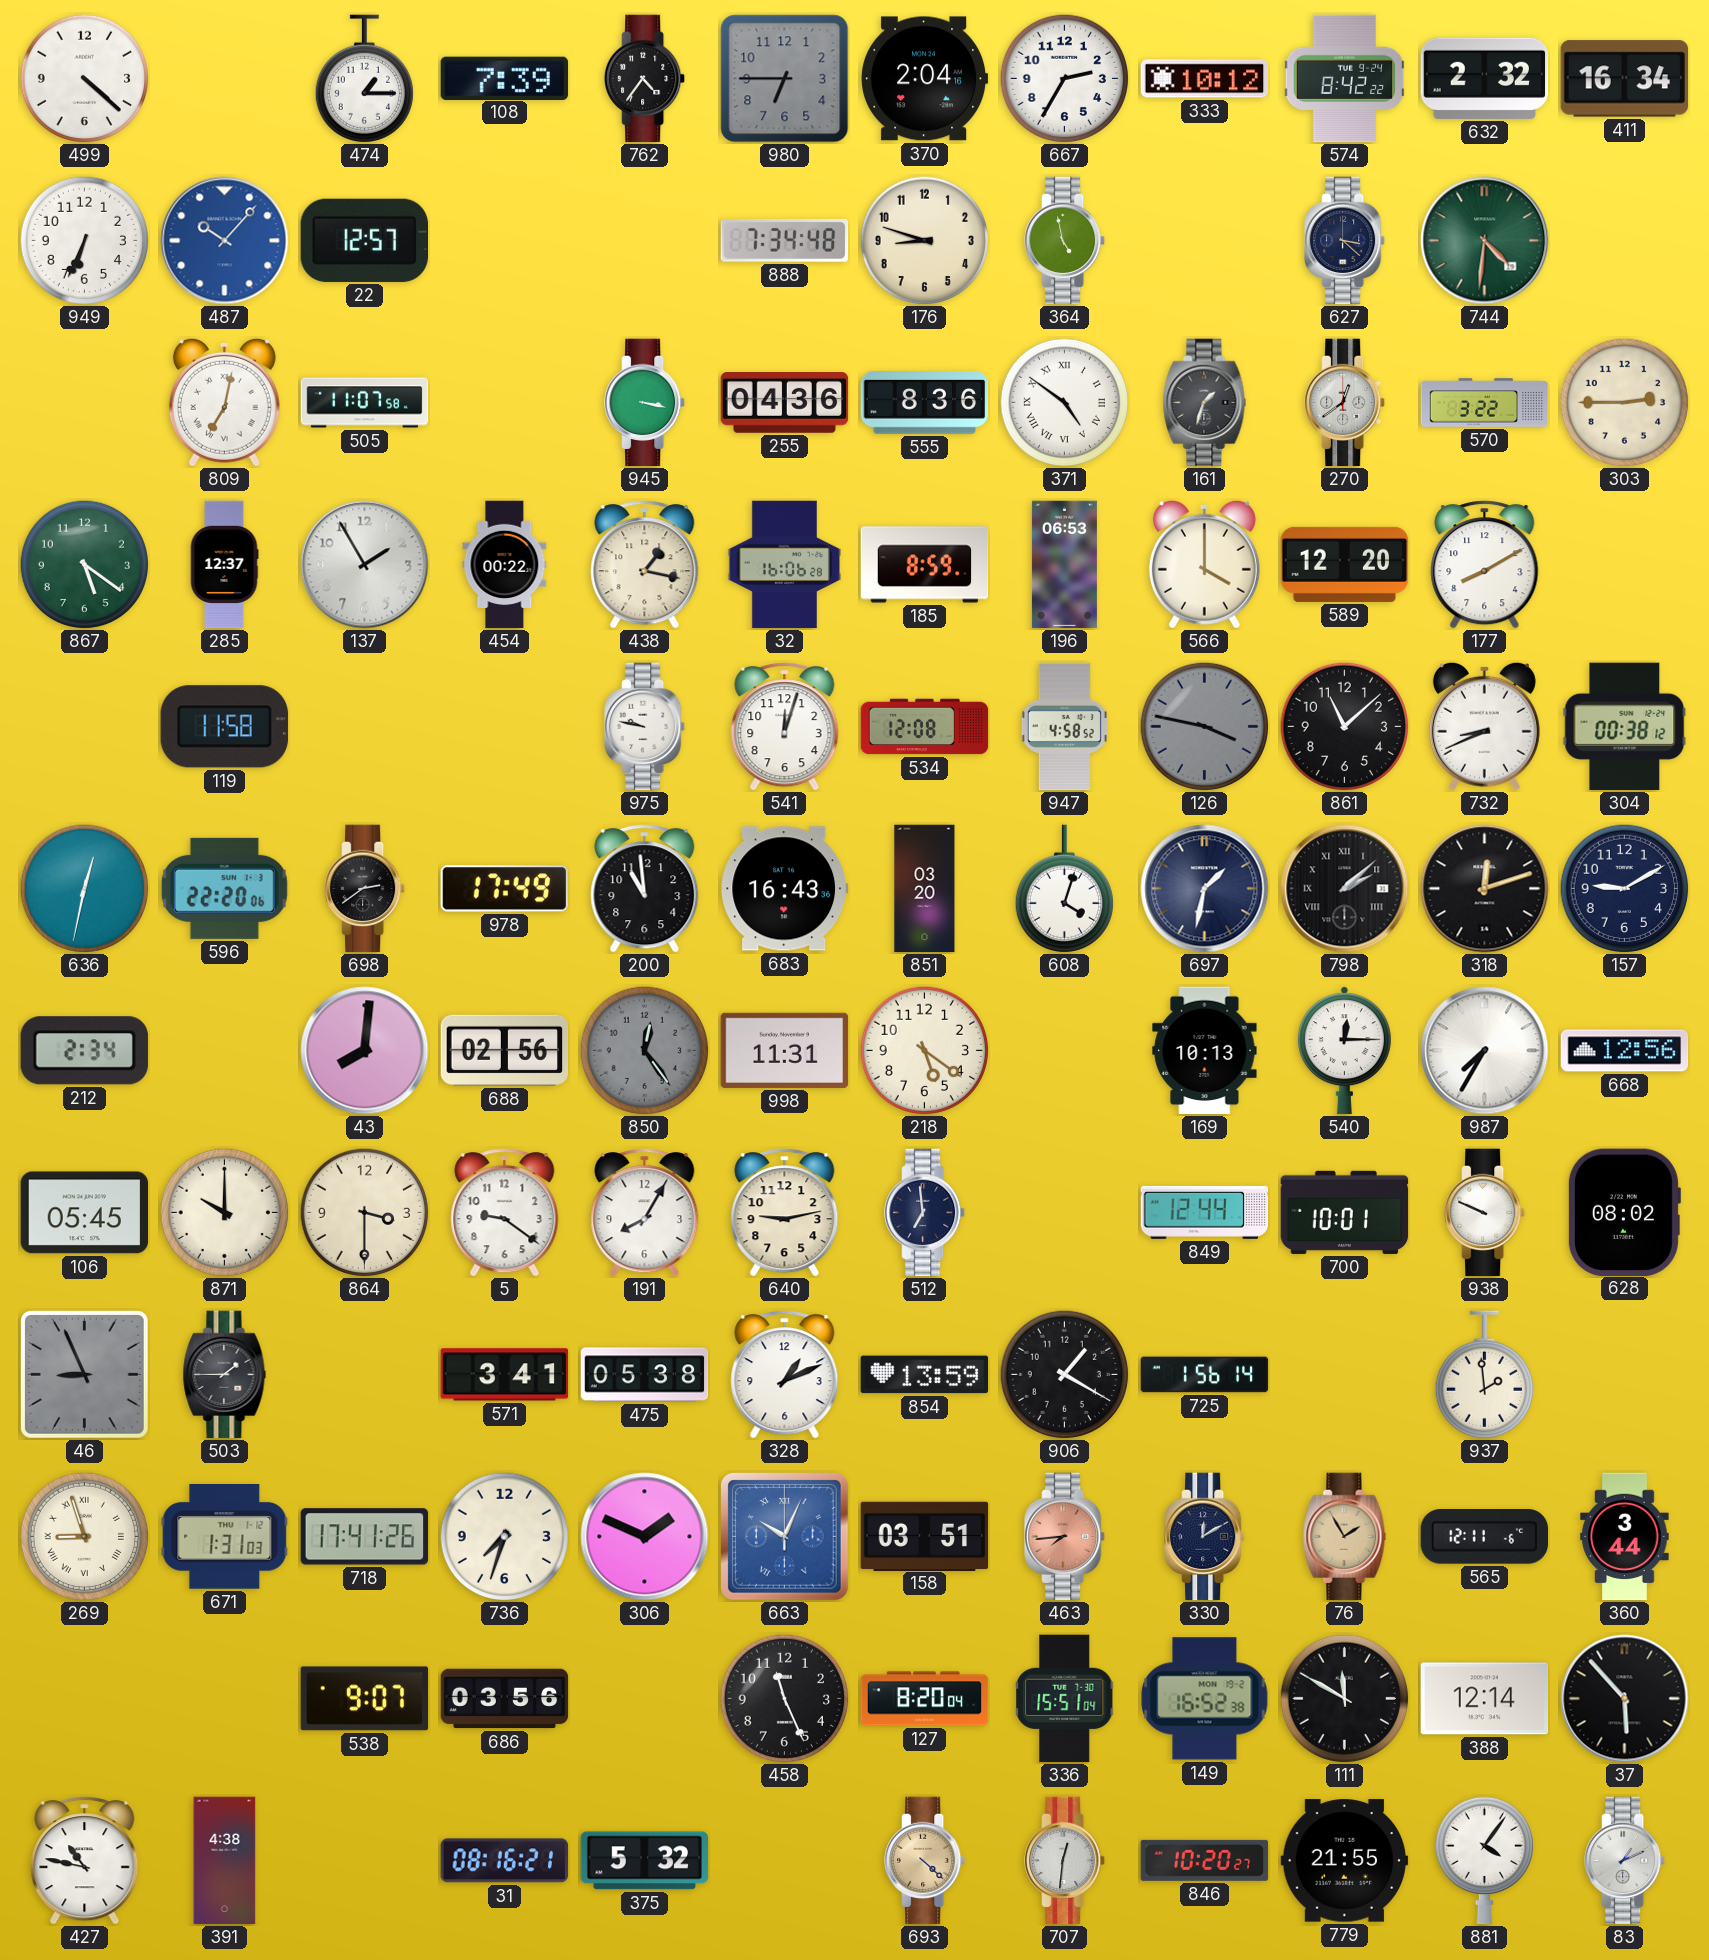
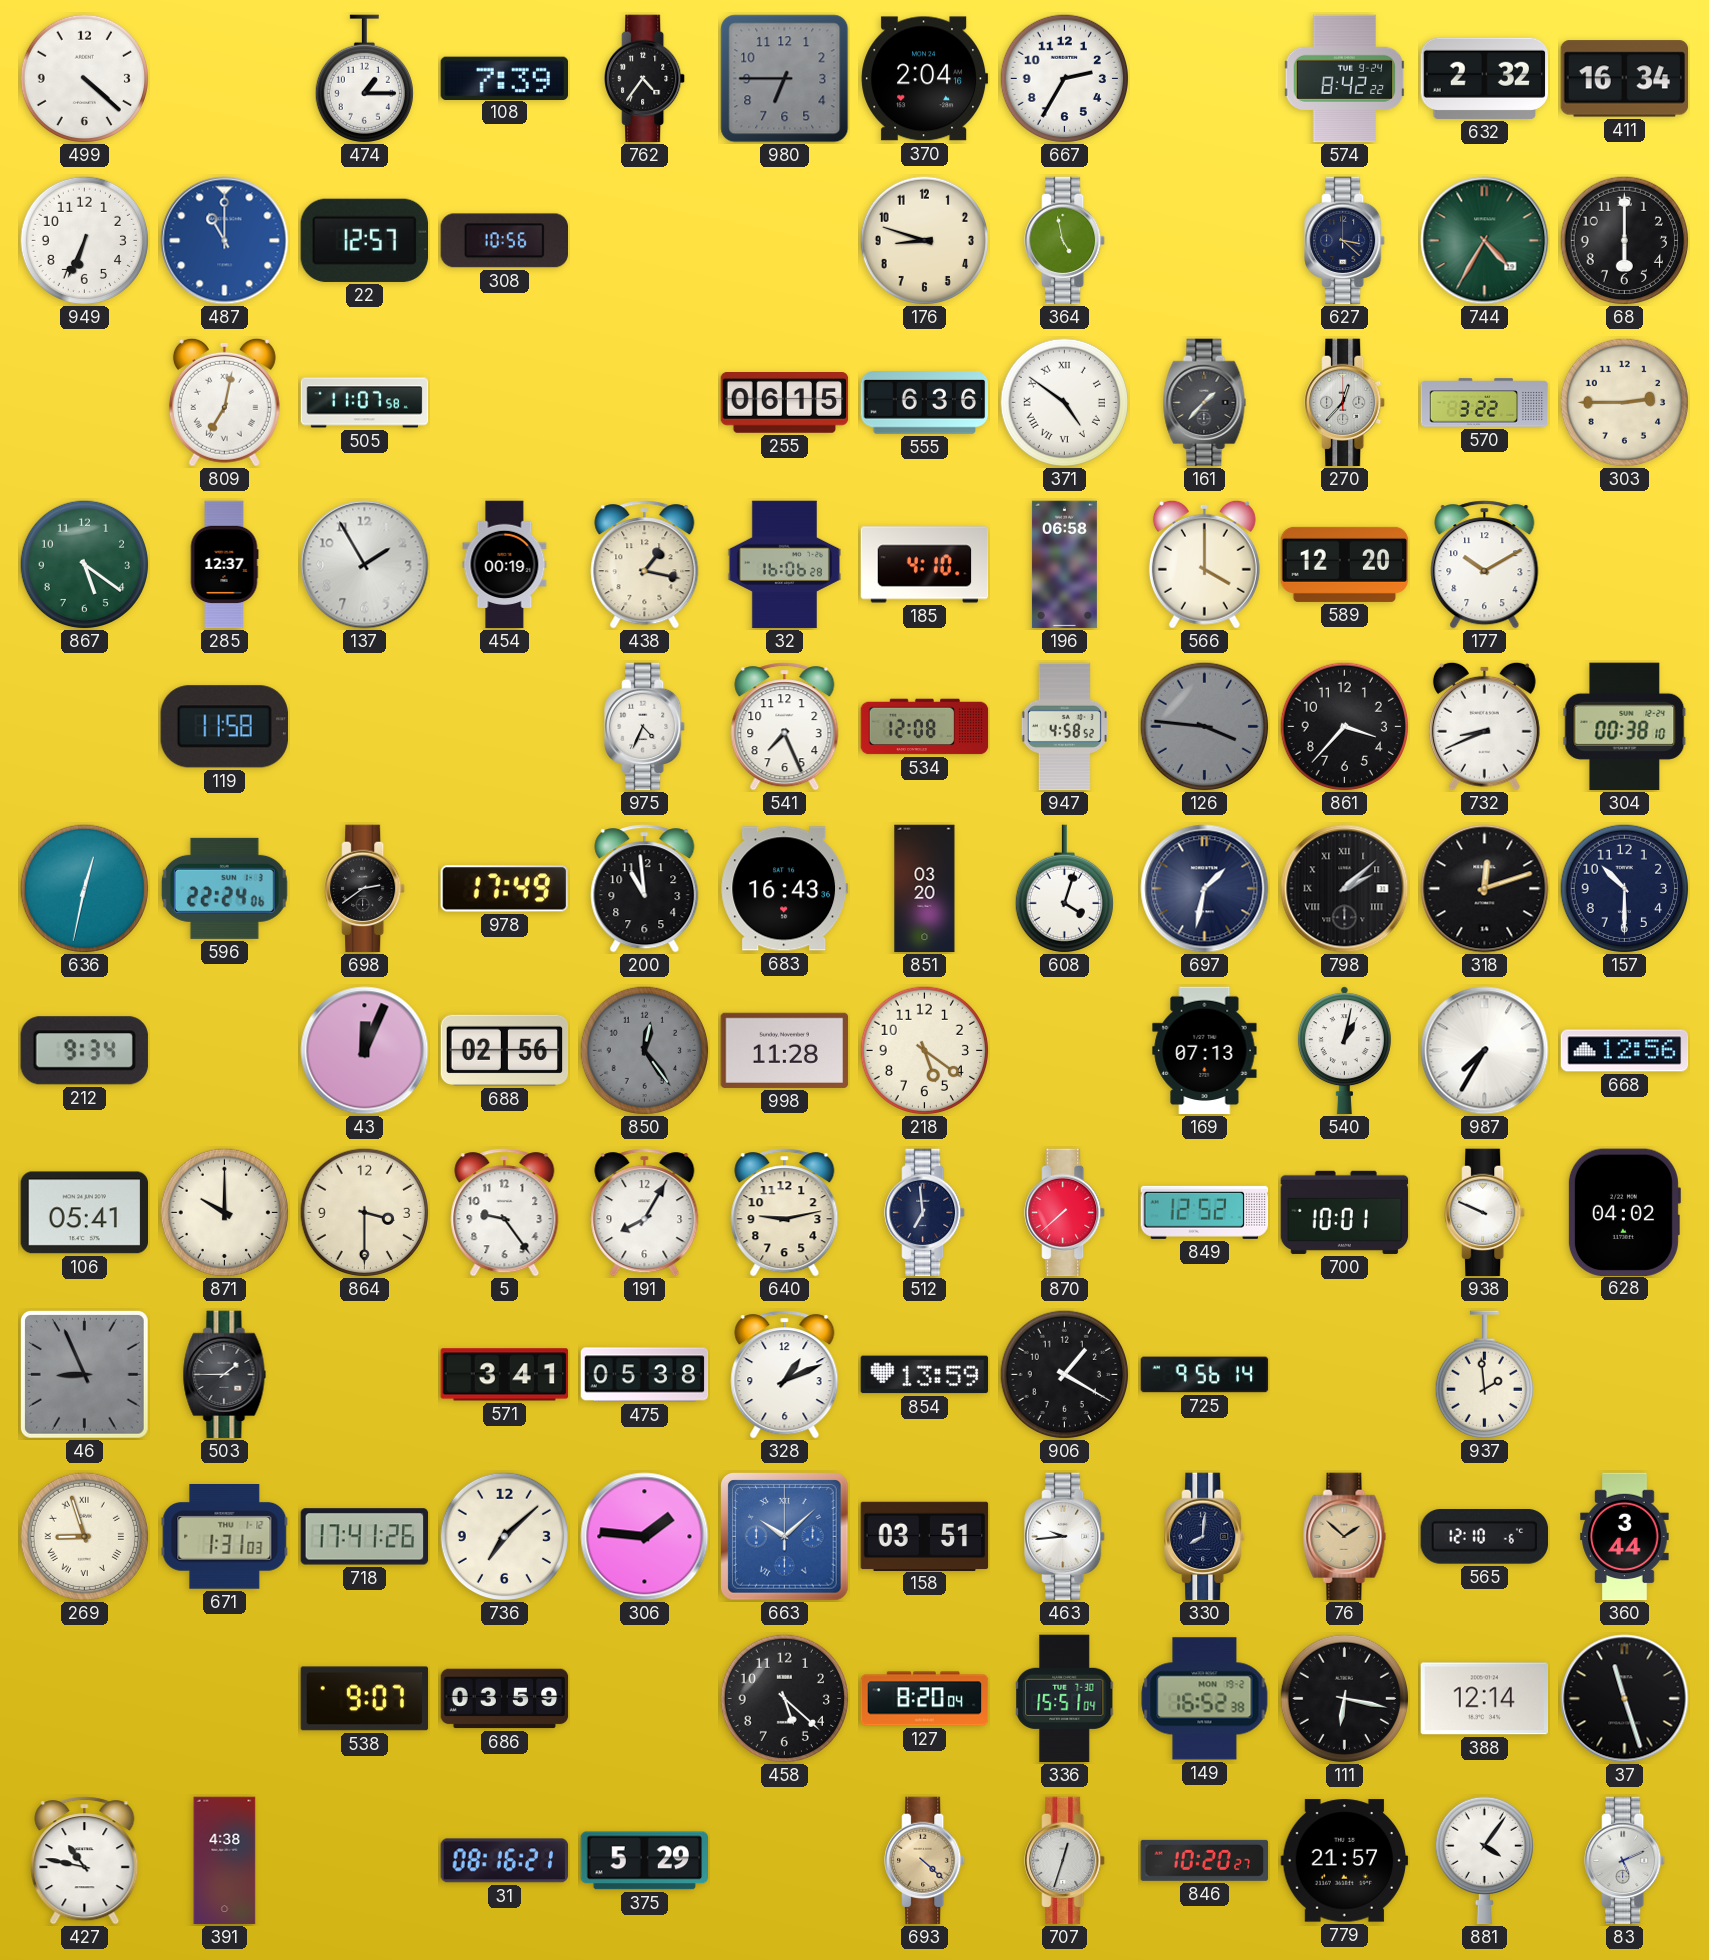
333: 10:12 -> none (1205, 79)
487: 10:07 -> 11:00 (225, 241)
308: none -> 10:56 (504, 241)
888: 7:34 -> none (785, 241)
744: 4:31 -> 4:35 (1485, 241)
68: none -> 6:00 (1624, 240)
945: 3:17 -> none (645, 403)
255: 04:36 -> 06:15 (785, 403)
555: 8:36 -> 6:36 (925, 403)
161: 1:33 -> 1:37 (1205, 403)
270: 12:39 -> 12:37 (1345, 403)
454: 00:22 -> 00:19 (505, 565)
185: 8:59 -> 4:10 (925, 565)
196: 06:53 -> 06:58 (1064, 565)
177: 8:10 -> 10:10 (1485, 565)
975: 9:47 -> 4:34 (645, 727)
541: 12:03 -> 7:26 (785, 727)
126: 3:47 -> 3:46 (1204, 726)
861: 11:08 -> 3:37 (1344, 726)
304: 00:38:12 -> 00:38:10 (1625, 727)
596: 22:20 -> 22:24 (224, 888)
157: 9:10 -> 10:30 (1624, 888)
212: 2:34 -> 9:34 (84, 1051)
43: 8:01 -> 12:04 (365, 1051)
998: 11:31 -> 11:28 (785, 1050)
169: 10:13 -> 07:13 (1205, 1051)
540: 12:15 -> 1:02 (1344, 1051)
106: 05:45 -> 05:41 (85, 1213)
5: 9:21 -> 9:24 (505, 1213)
870: none -> 7:38 (1065, 1213)
849: 12:44 -> 12:52 (1205, 1212)
628: 08:02 -> 04:02 (1624, 1212)
725: 1:56 -> 9:56 (1205, 1375)
736: 7:33 -> 7:08 (504, 1536)
306: 1:49 -> 1:46 (645, 1537)
663: 10:04 -> 10:08 (785, 1537)
463: 7:44 -> 9:44 (1065, 1537)
463 dial: salmon -> white (1065, 1537)
330: 12:10 -> 8:01 (1205, 1537)
76: 1:55 -> 1:52 (1345, 1537)
565: 12:11 -> 12:10 (1484, 1537)
686: 03:56 -> 03:59 (505, 1699)
458: 11:26 -> 5:22 (784, 1698)
111: 11:50 -> 6:17 (1344, 1698)
37: 5:53 -> 11:27 (1625, 1699)
375: 5:32 -> 5:29 (645, 1861)
707: 12:31 -> 12:33 (1065, 1861)
779: 21:55 -> 21:57 (1345, 1861)
83: 1:11 -> 5:11 (1625, 1861)
